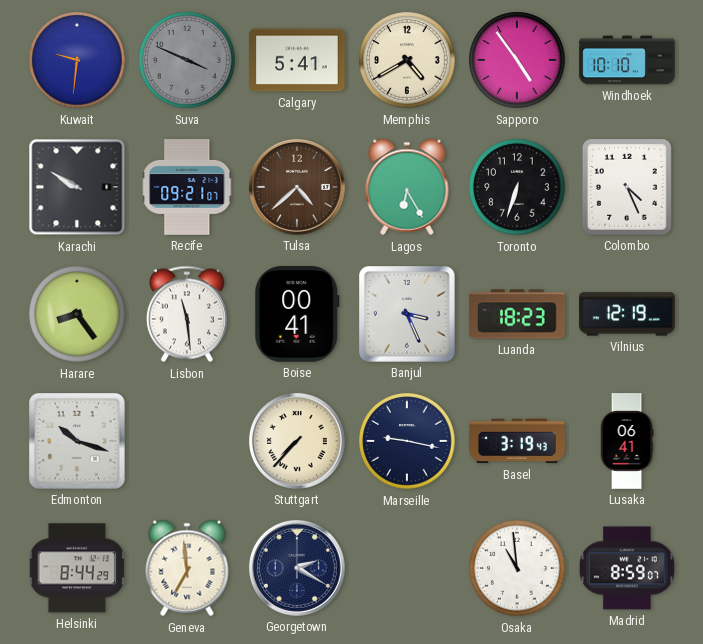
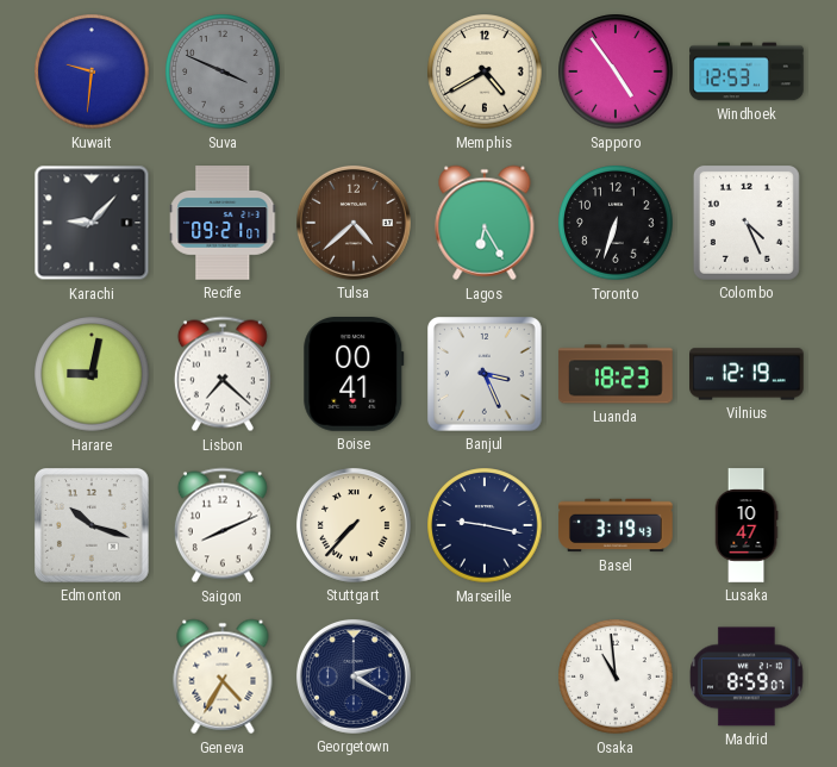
Calgary: 5:41 -> none (297, 60)
Windhoek: 10:10 -> 12:53 (747, 71)
Karachi: 9:50 -> 9:07 (92, 223)
Harare: 8:24 -> 9:02 (92, 374)
Lisbon: 11:29 -> 7:22 (223, 374)
Saigon: none -> 8:11 (223, 525)
Lusaka: 06:41 -> 10:47 (747, 525)
Helsinki: 8:44 -> none (76, 568)
Geneva: 6:59 -> 4:35 (223, 676)
